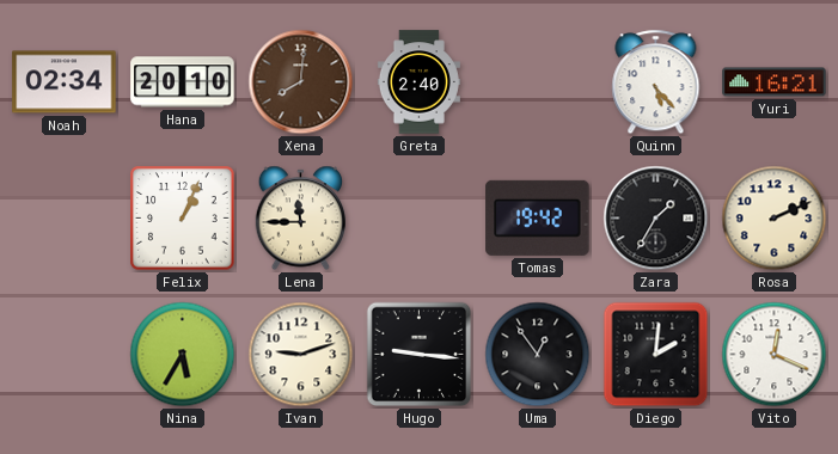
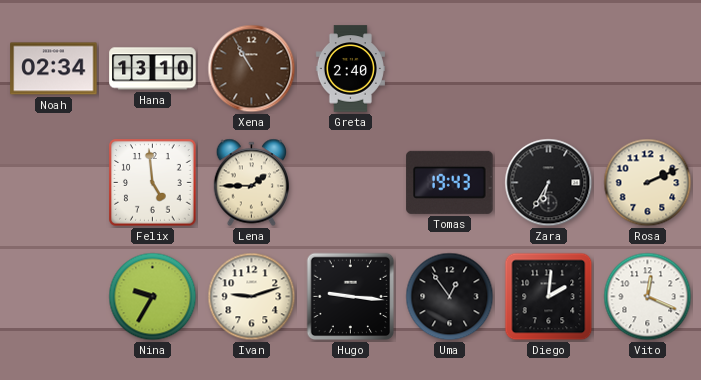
Hana: 20:10 -> 13:10 (153, 69)
Xena: 8:01 -> 10:55 (252, 69)
Quinn: 5:23 -> none (656, 82)
Yuri: 16:21 -> none (775, 82)
Felix: 1:04 -> 4:59 (153, 183)
Lena: 11:45 -> 1:45 (252, 183)
Tomas: 19:42 -> 19:43 (450, 182)
Zara: 1:35 -> 6:35 (549, 183)
Nina: 5:35 -> 9:35 (153, 297)
